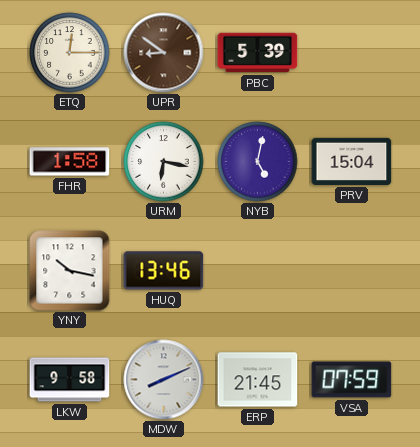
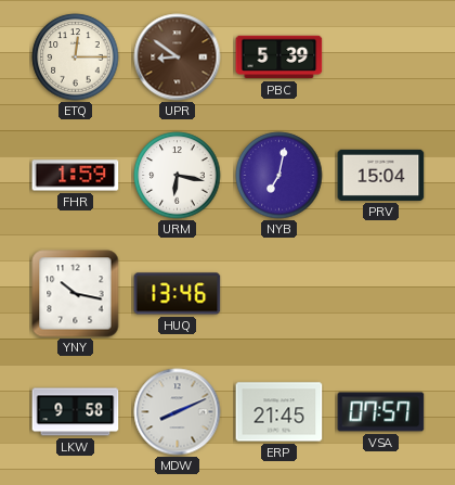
FHR: 1:58 -> 1:59 (76, 176)
NYB: 5:02 -> 7:02 (279, 176)
VSA: 07:59 -> 07:57 (381, 412)
